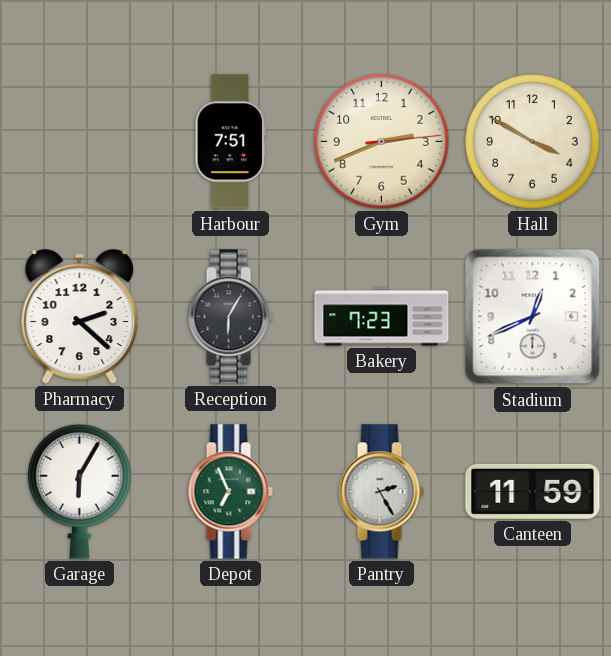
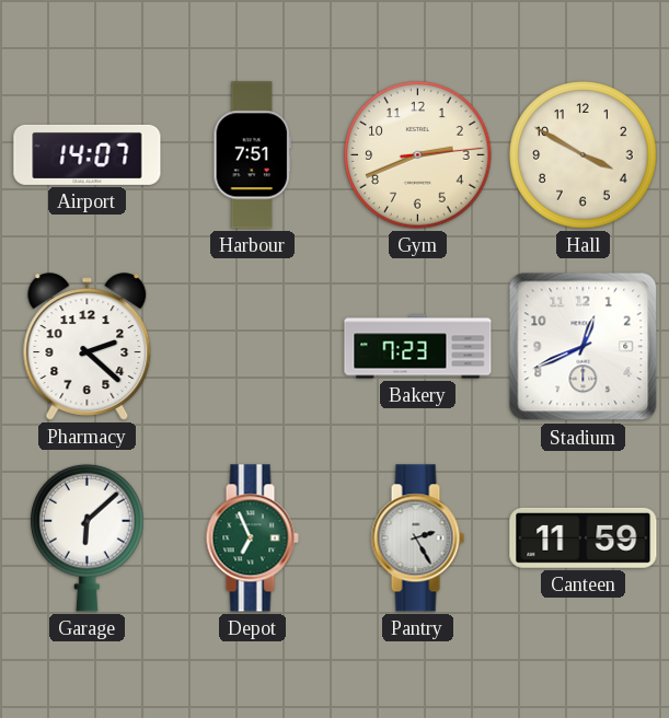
Airport: none -> 14:07 (88, 154)
Reception: 6:05 -> none (230, 317)
Garage: 6:05 -> 6:08 (88, 537)
